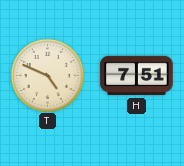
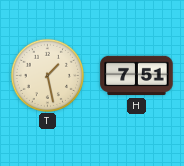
T: 4:49 -> 1:28 (47, 75)
